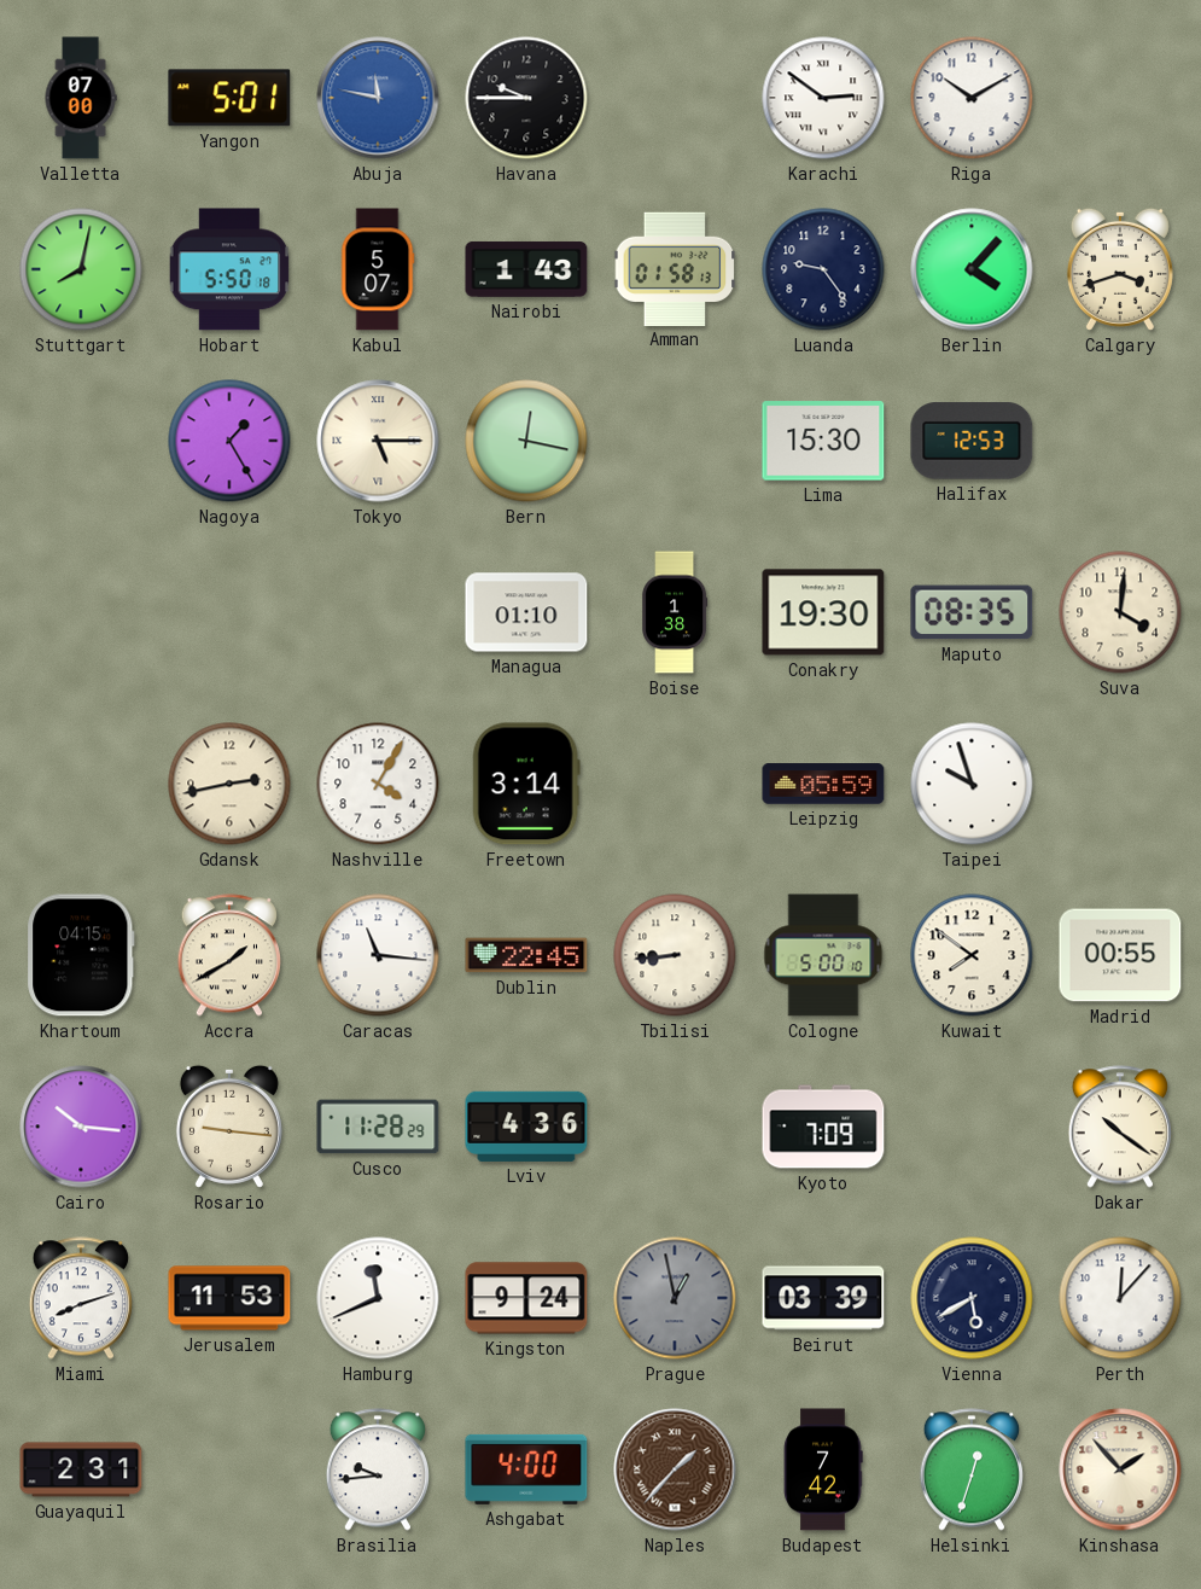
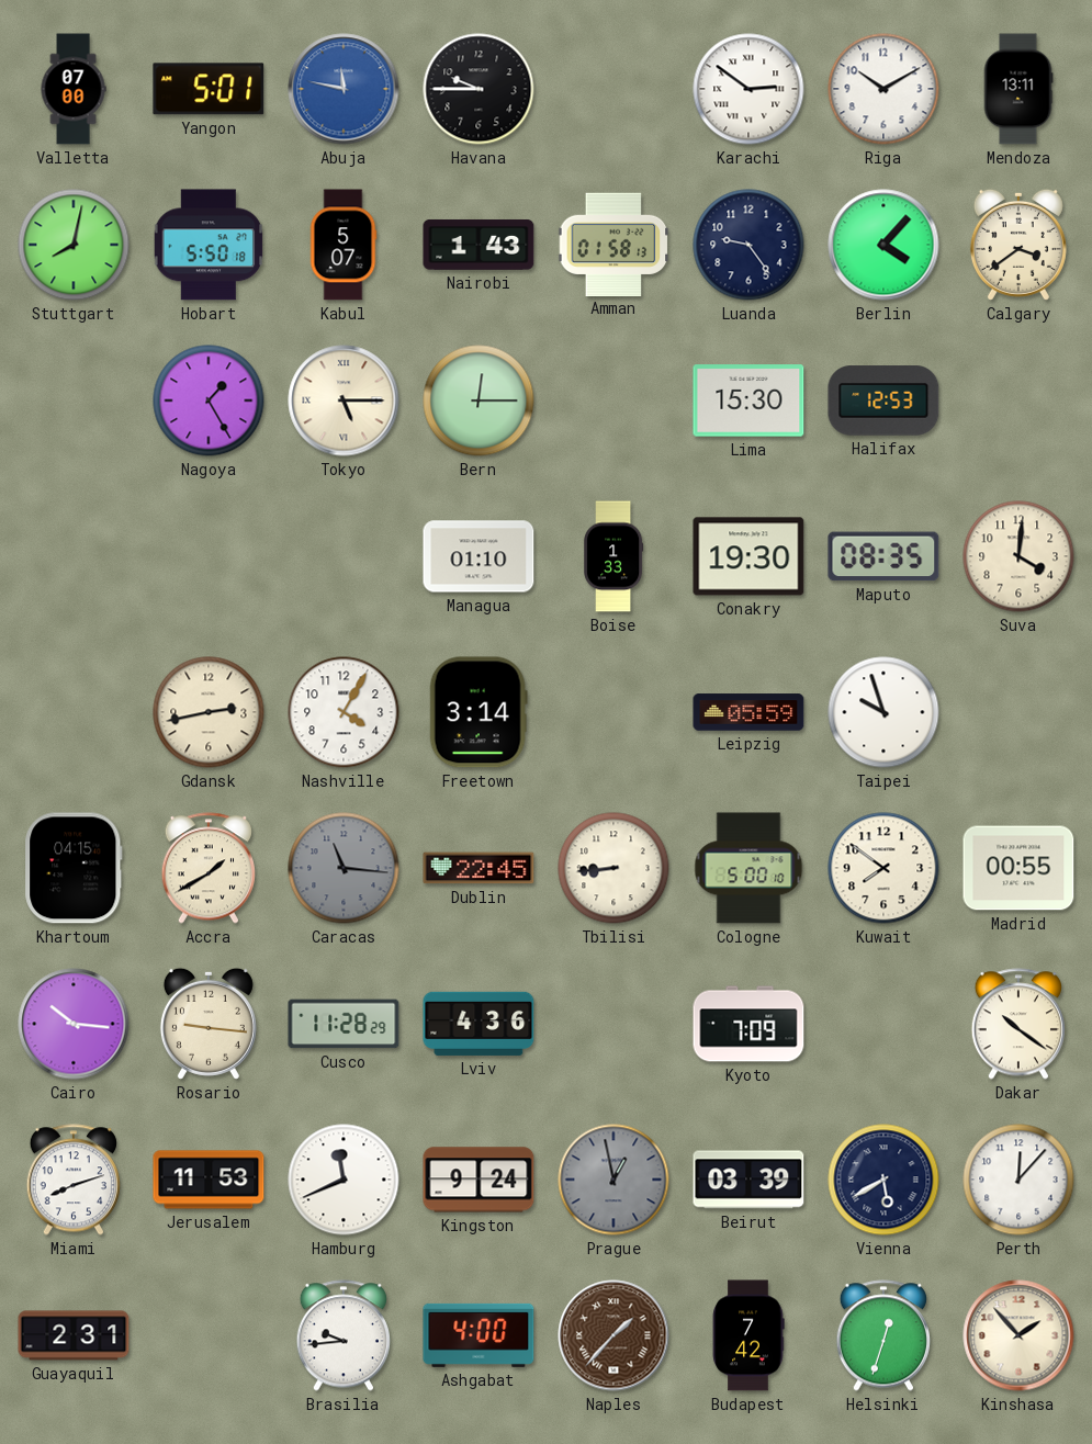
Mendoza: none -> 13:11 (1018, 89)
Calgary: 3:42 -> 3:39 (1018, 245)
Bern: 12:17 -> 12:15 (479, 401)
Boise: 1:38 -> 1:33 (613, 556)
Caracas dial: white -> grey (344, 868)
